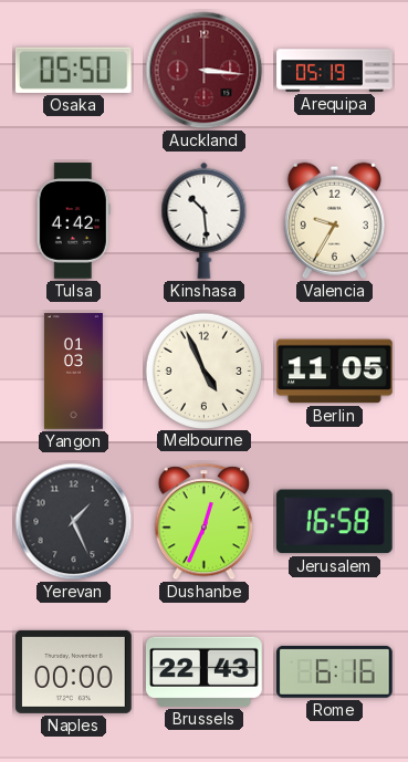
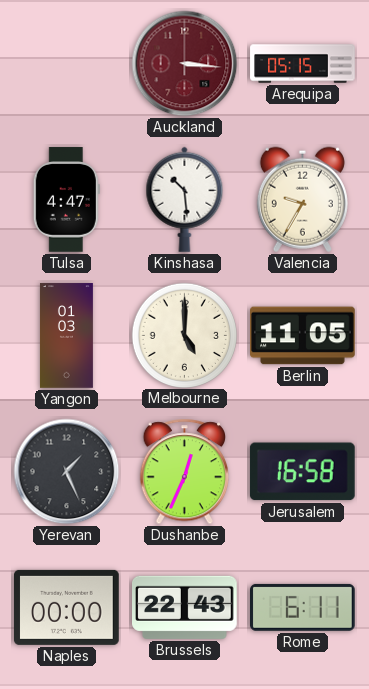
Osaka: 05:50 -> none (73, 70)
Arequipa: 05:19 -> 05:15 (303, 64)
Tulsa: 4:42 -> 4:47 (66, 200)
Melbourne: 4:56 -> 5:00 (184, 335)
Rome: 6:16 -> 6:11 (303, 607)
